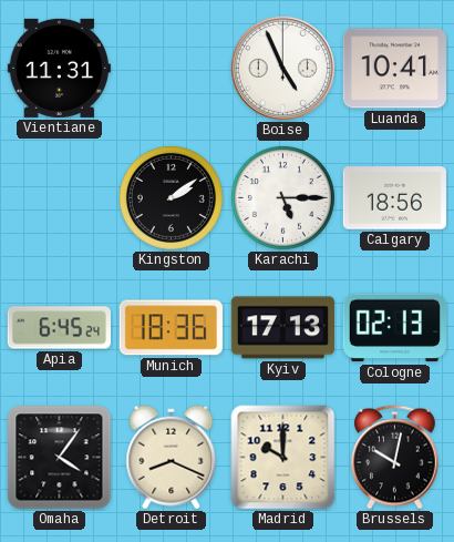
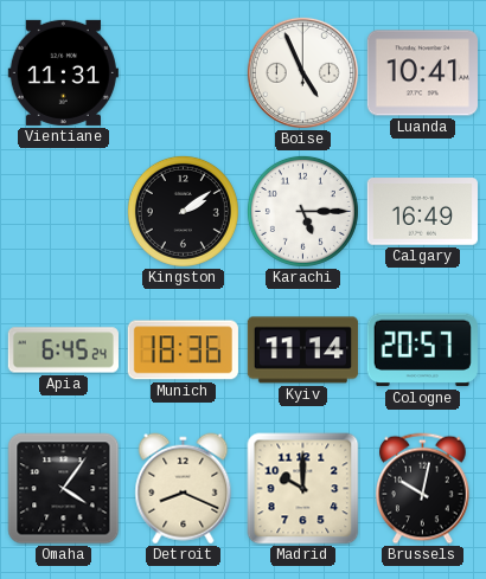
Calgary: 18:56 -> 16:49 (422, 212)
Kyiv: 17:13 -> 11:14 (302, 350)
Cologne: 02:13 -> 20:57 (422, 350)
